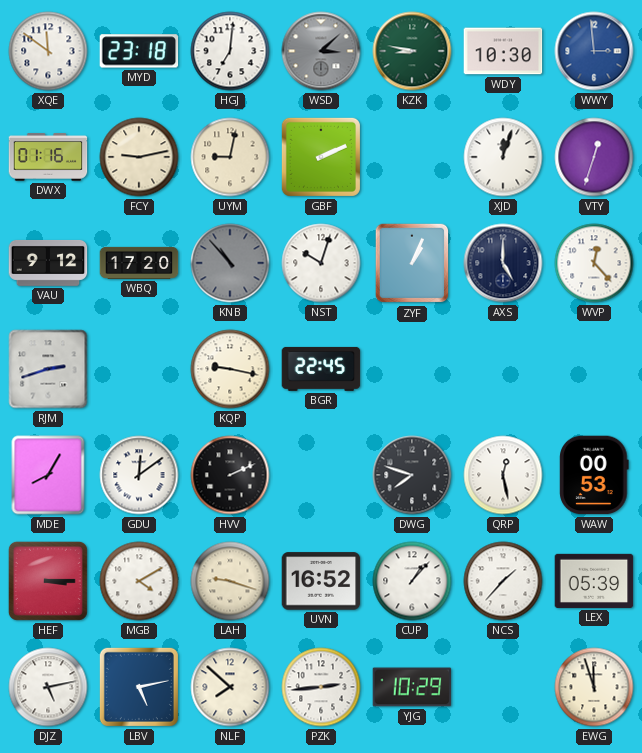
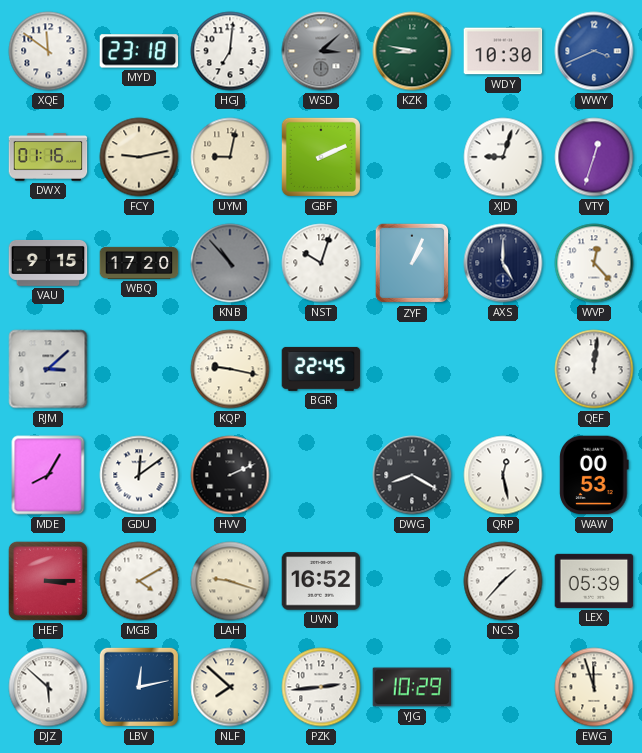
WWY: 2:59 -> 3:41 (594, 51)
XJD: 12:03 -> 9:03 (503, 157)
VAU: 9:12 -> 9:15 (48, 263)
RJM: 2:42 -> 3:08 (48, 369)
QEF: none -> 12:01 (594, 369)
DWG: 7:48 -> 8:20 (412, 475)
CUP: 1:07 -> none (412, 581)
DJZ: 5:13 -> 5:52 (48, 687)
LBV: 5:13 -> 12:13 (139, 687)
